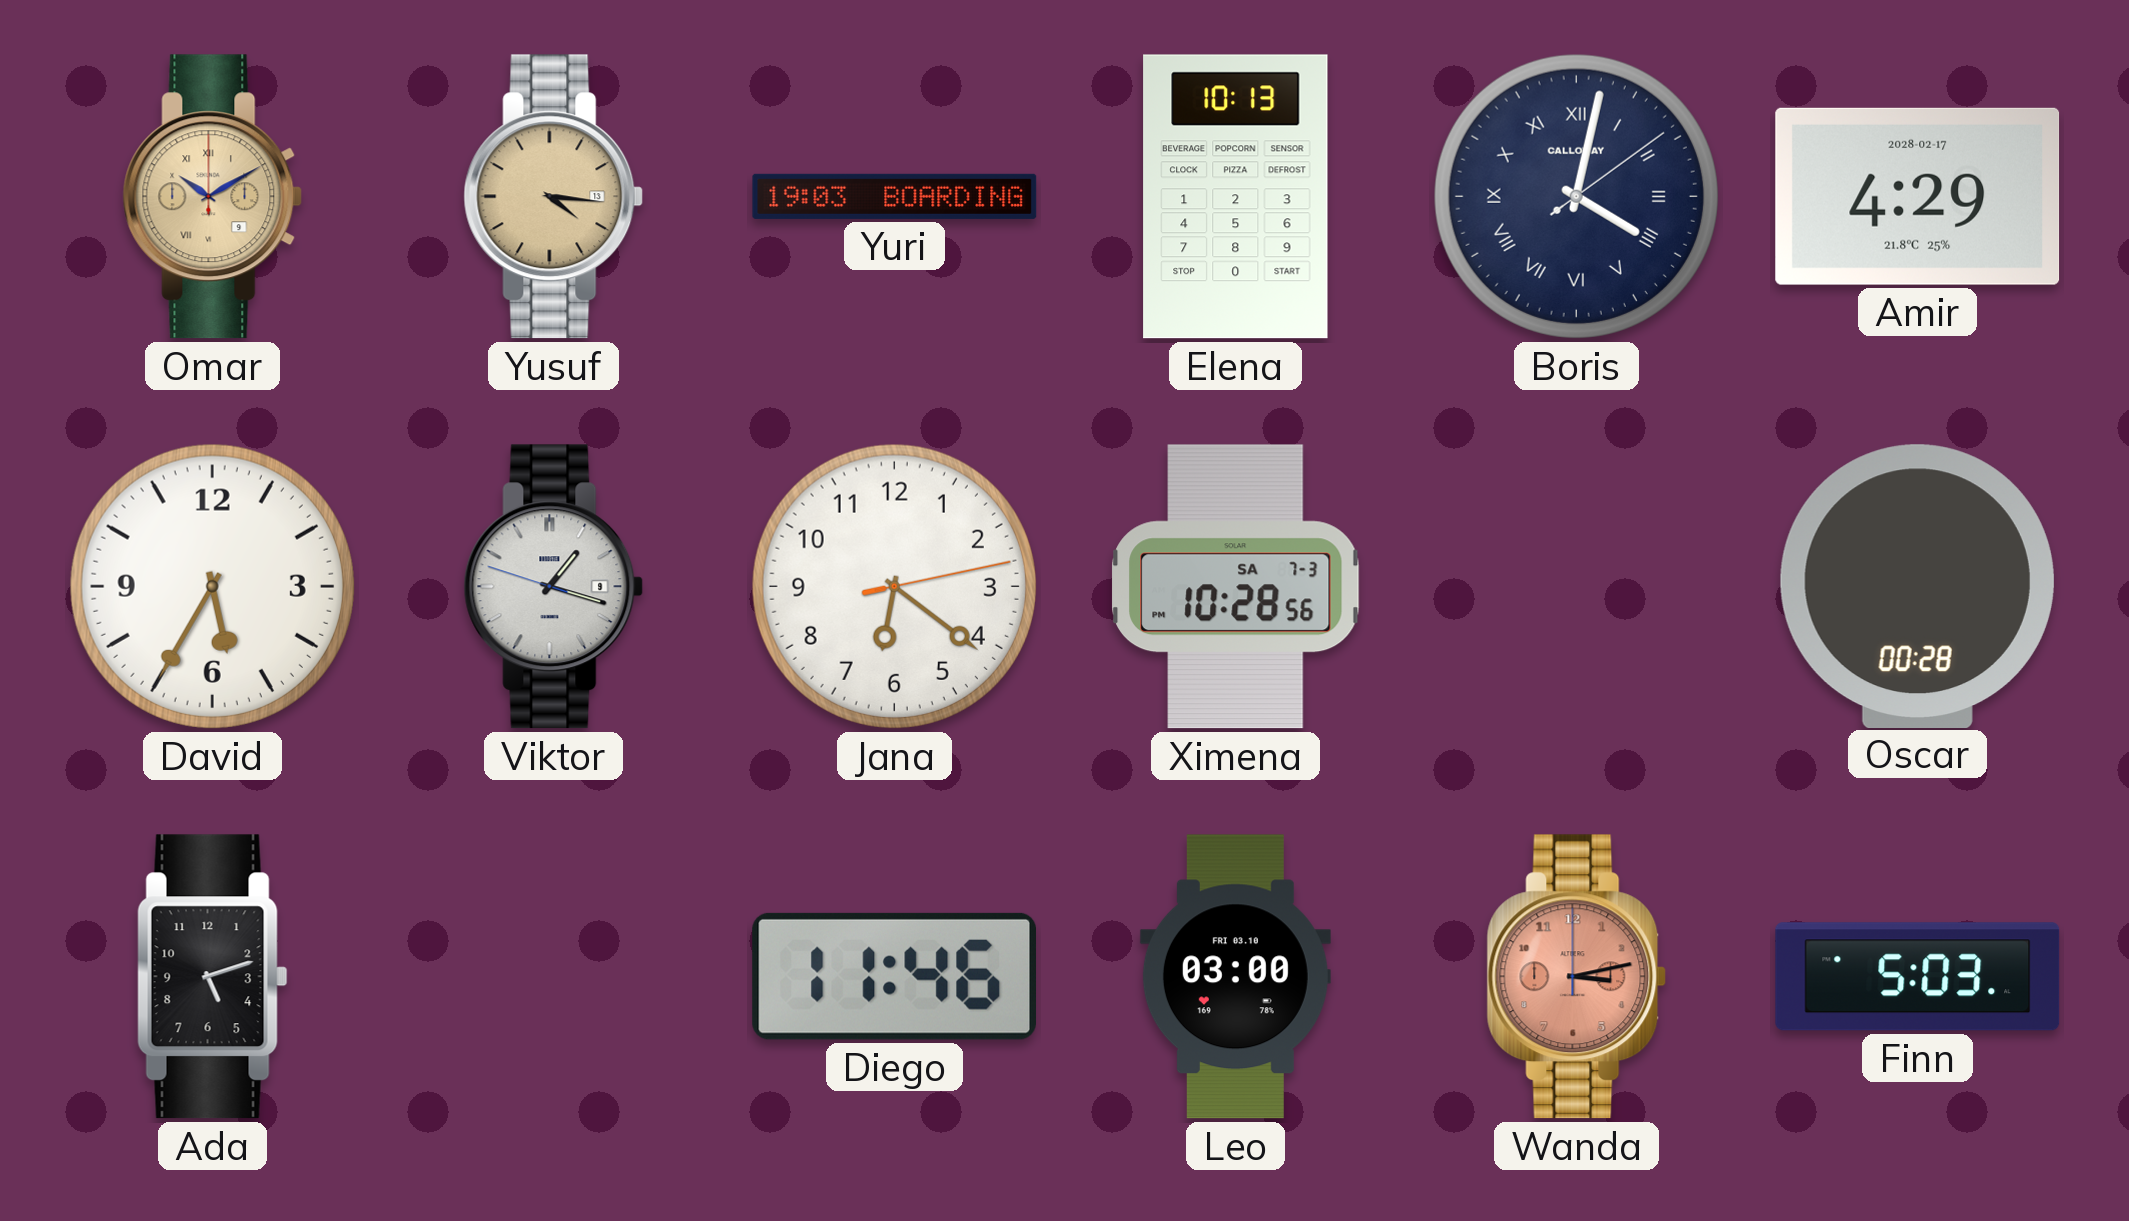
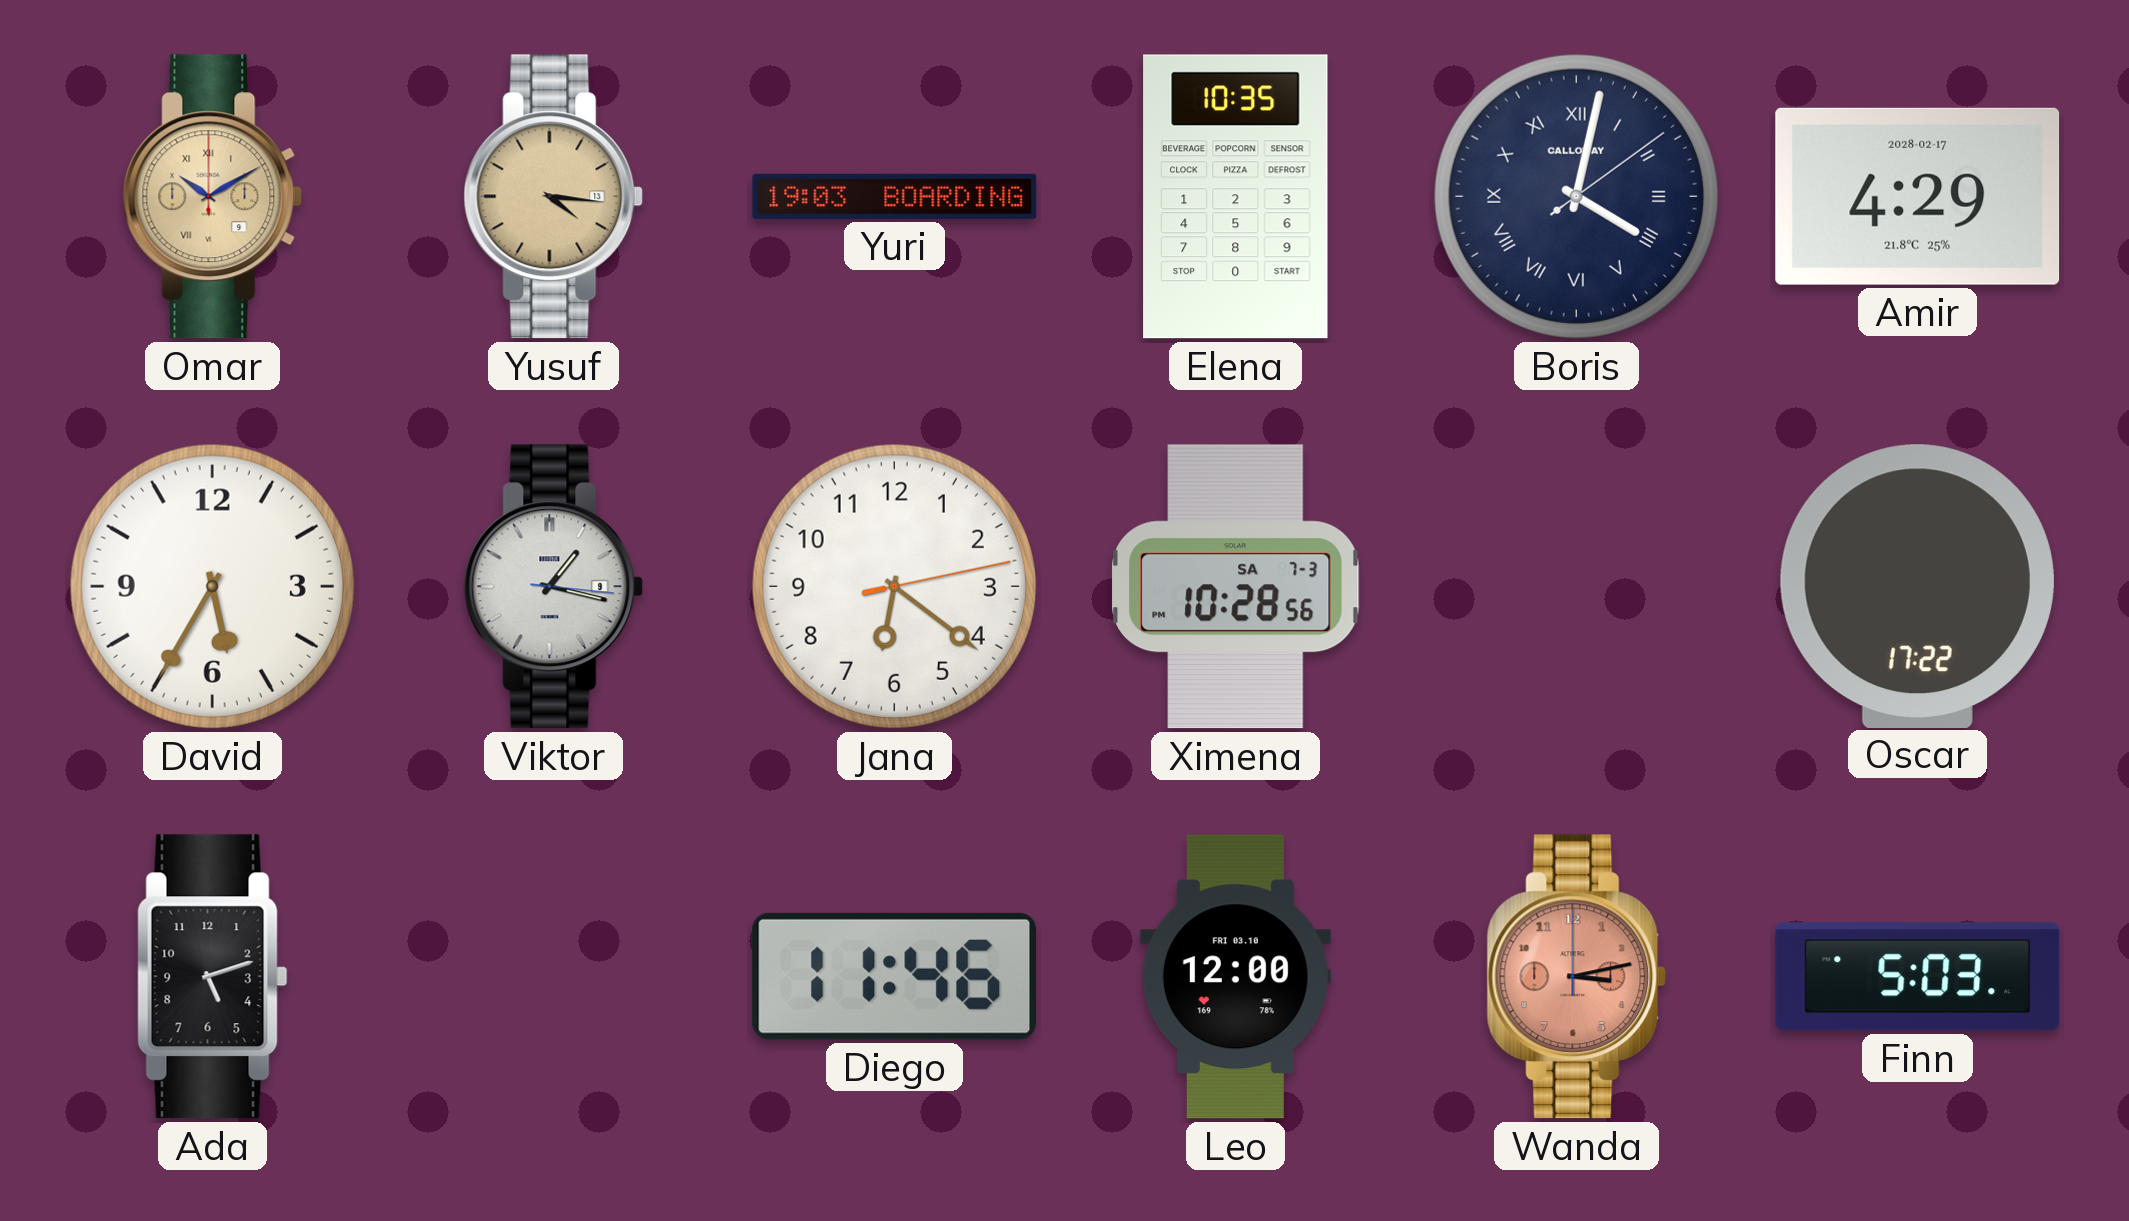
Elena: 10:13 -> 10:35 (1236, 197)
Viktor: 1:17:48 -> 1:17:16 (554, 587)
Oscar: 00:28 -> 17:22 (1917, 586)
Leo: 03:00 -> 12:00 (1235, 977)
